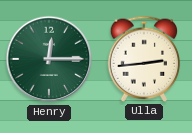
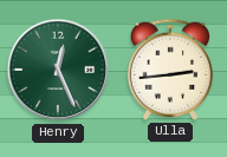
Henry: 12:15 -> 12:26 (58, 70)
